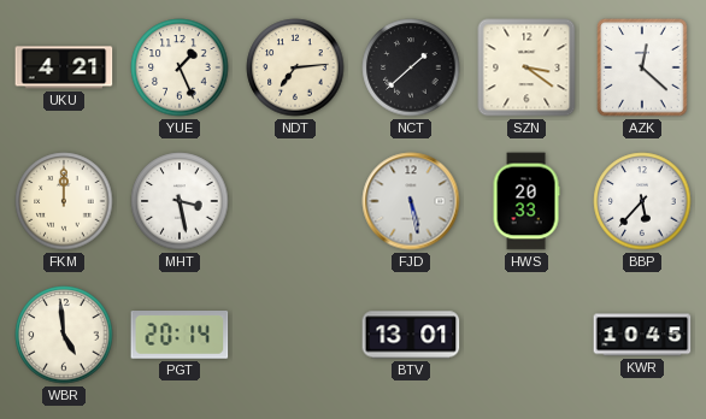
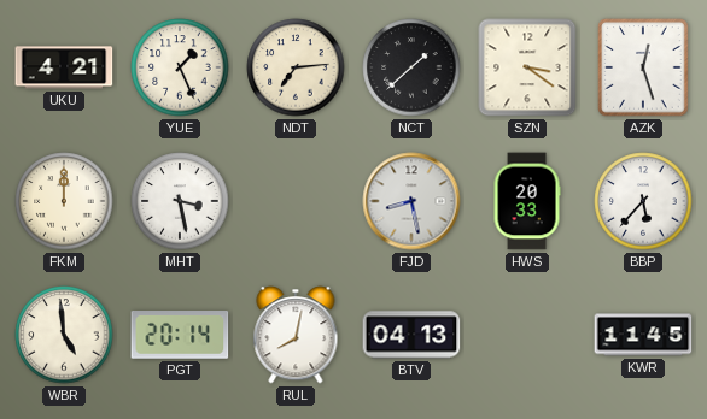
AZK: 12:22 -> 12:27 (643, 67)
FJD: 5:28 -> 8:28 (411, 201)
RUL: none -> 8:02 (296, 335)
BTV: 13:01 -> 04:13 (411, 335)
KWR: 10:45 -> 11:45 (643, 335)
